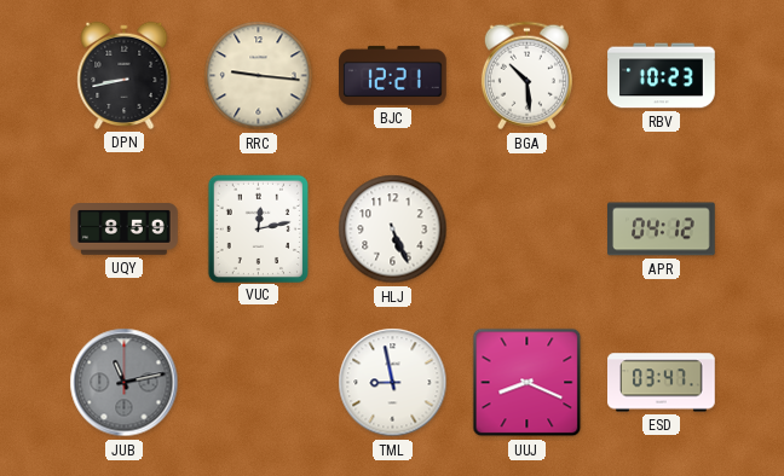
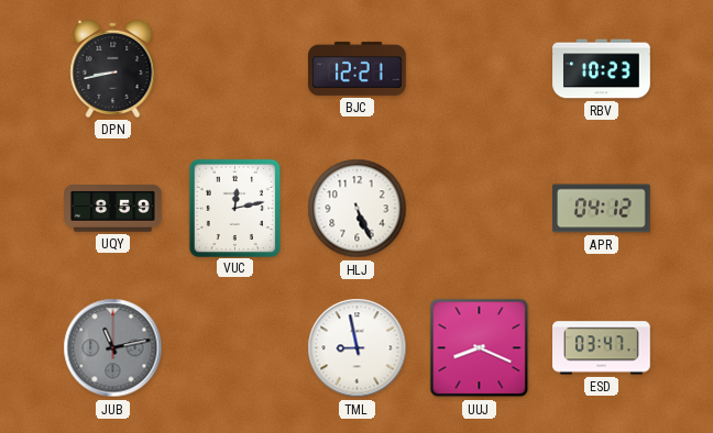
RRC: 9:16 -> none (259, 76)
BGA: 10:29 -> none (526, 76)
